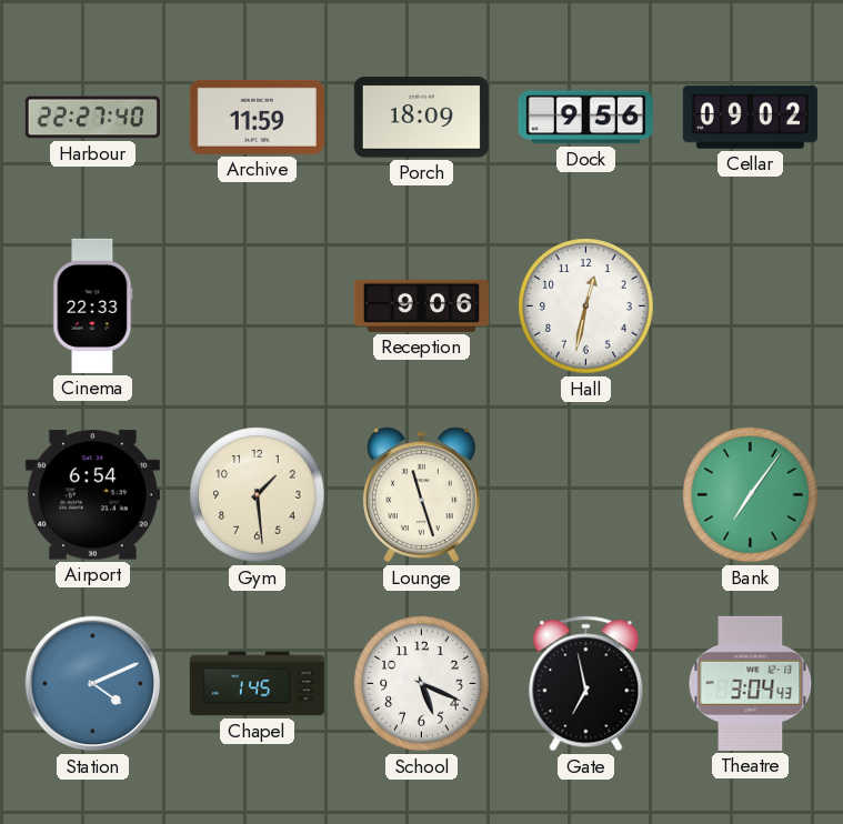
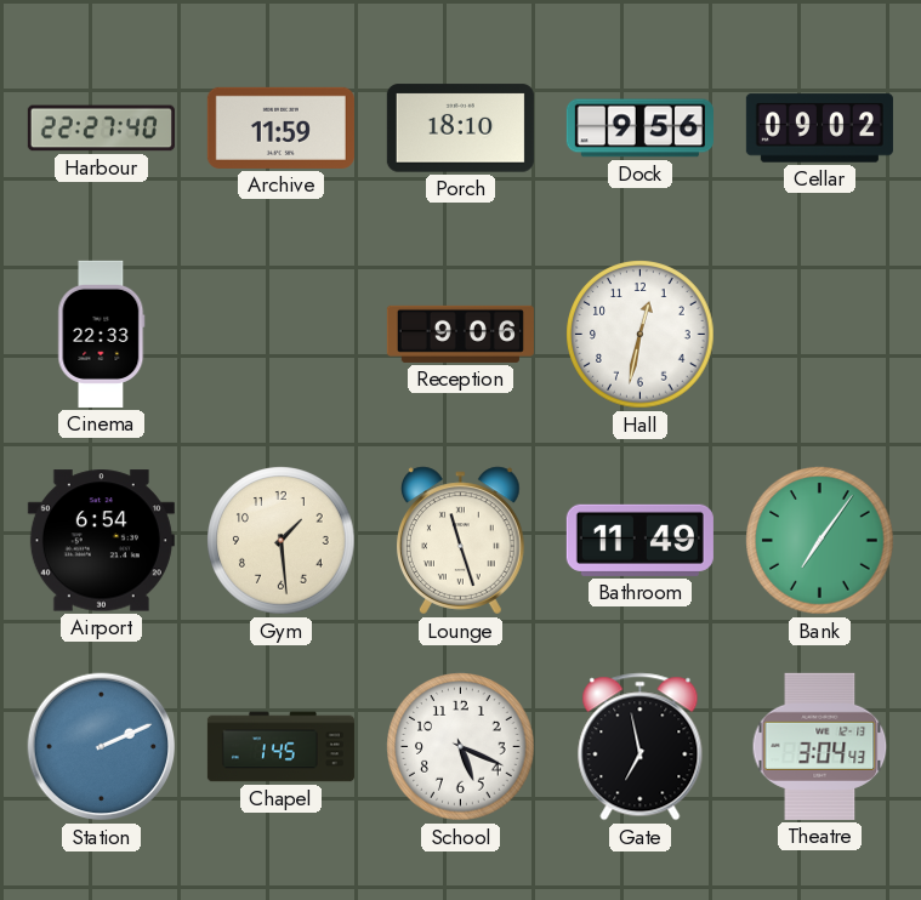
Porch: 18:09 -> 18:10 (460, 129)
Bathroom: none -> 11:49 (639, 540)
Station: 4:11 -> 2:11 (102, 747)
